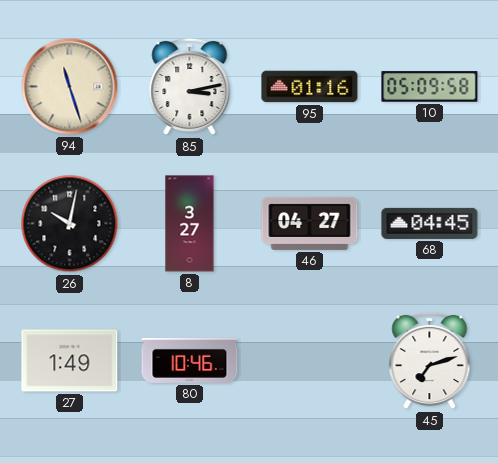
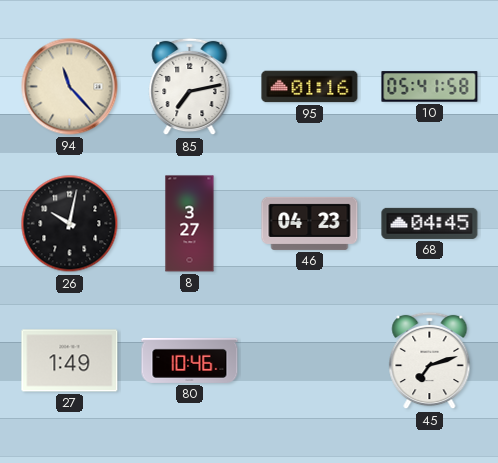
94: 11:27 -> 11:23 (70, 87)
85: 3:13 -> 7:13 (190, 87)
10: 05:09 -> 05:41 (430, 87)
46: 04:27 -> 04:23 (310, 223)
